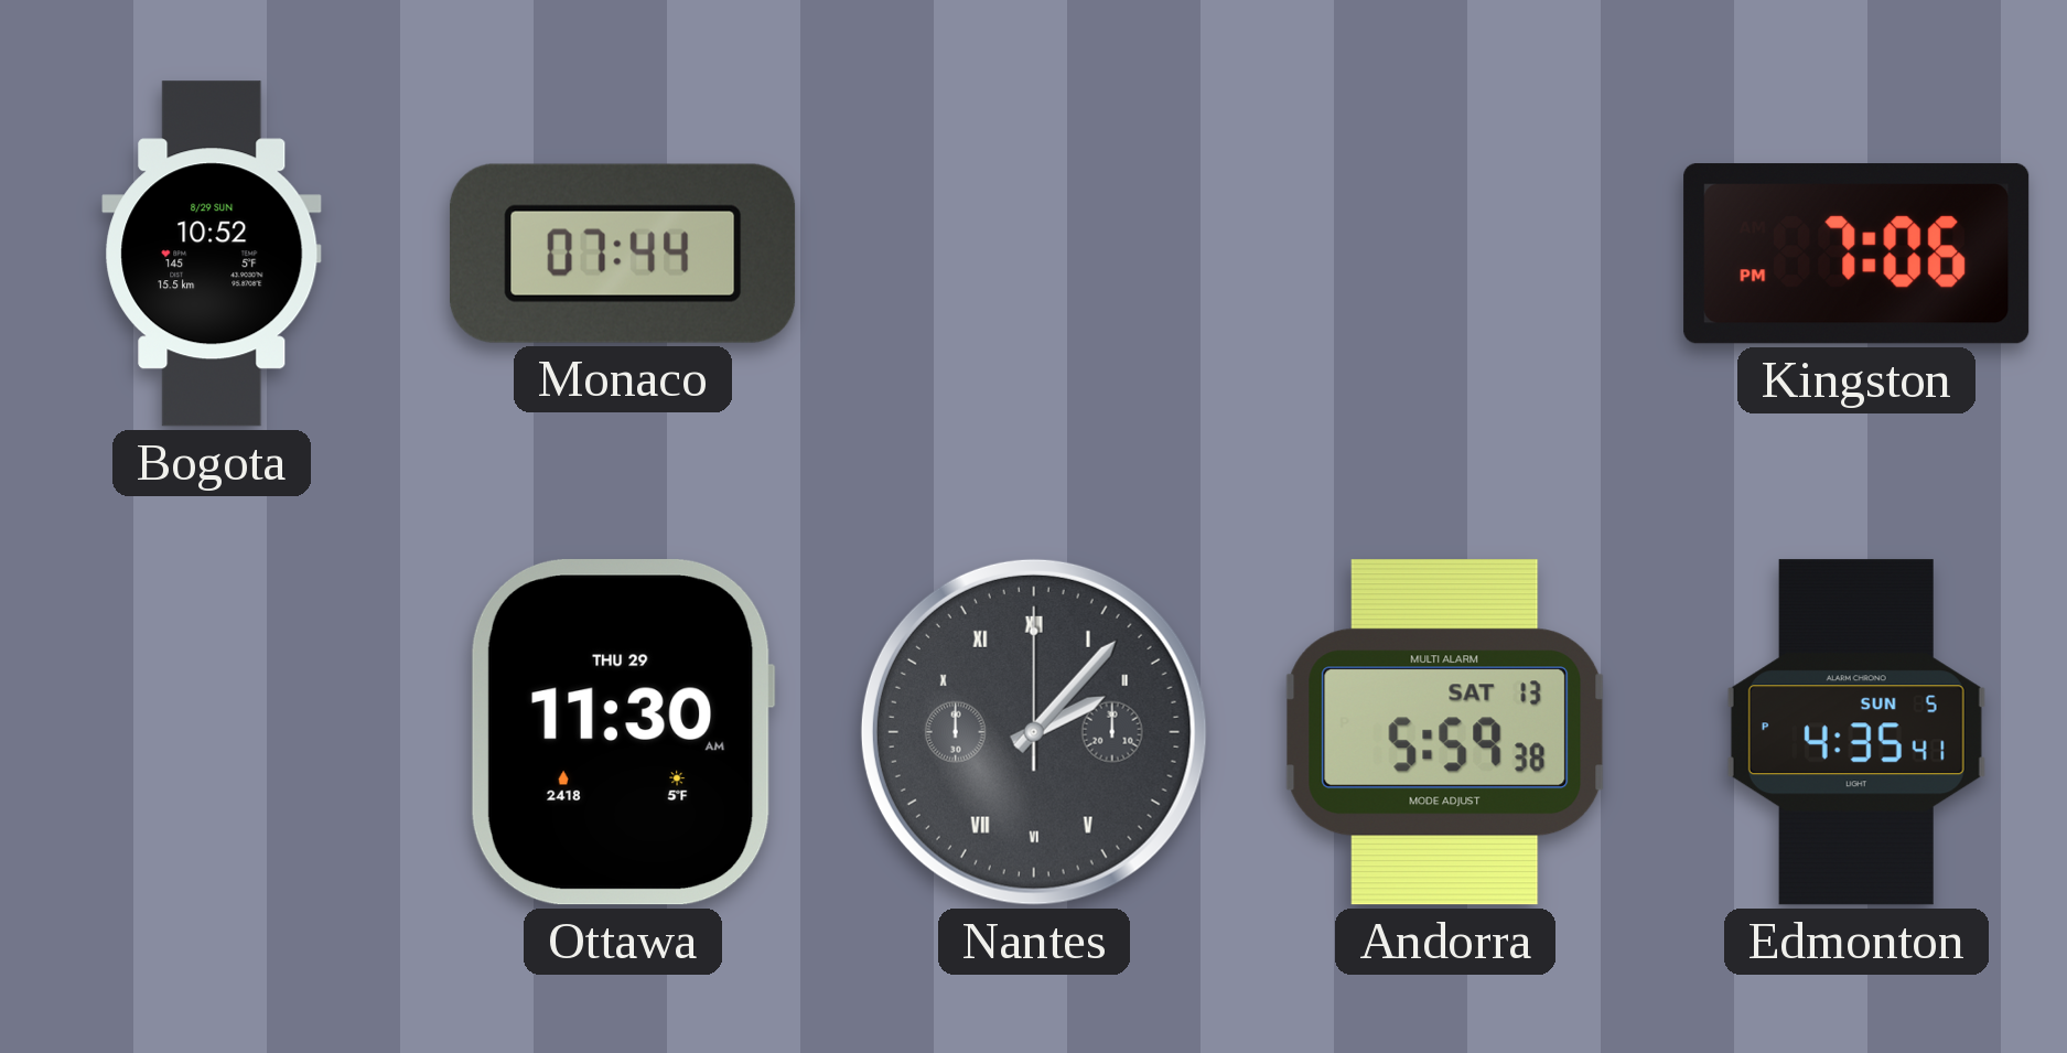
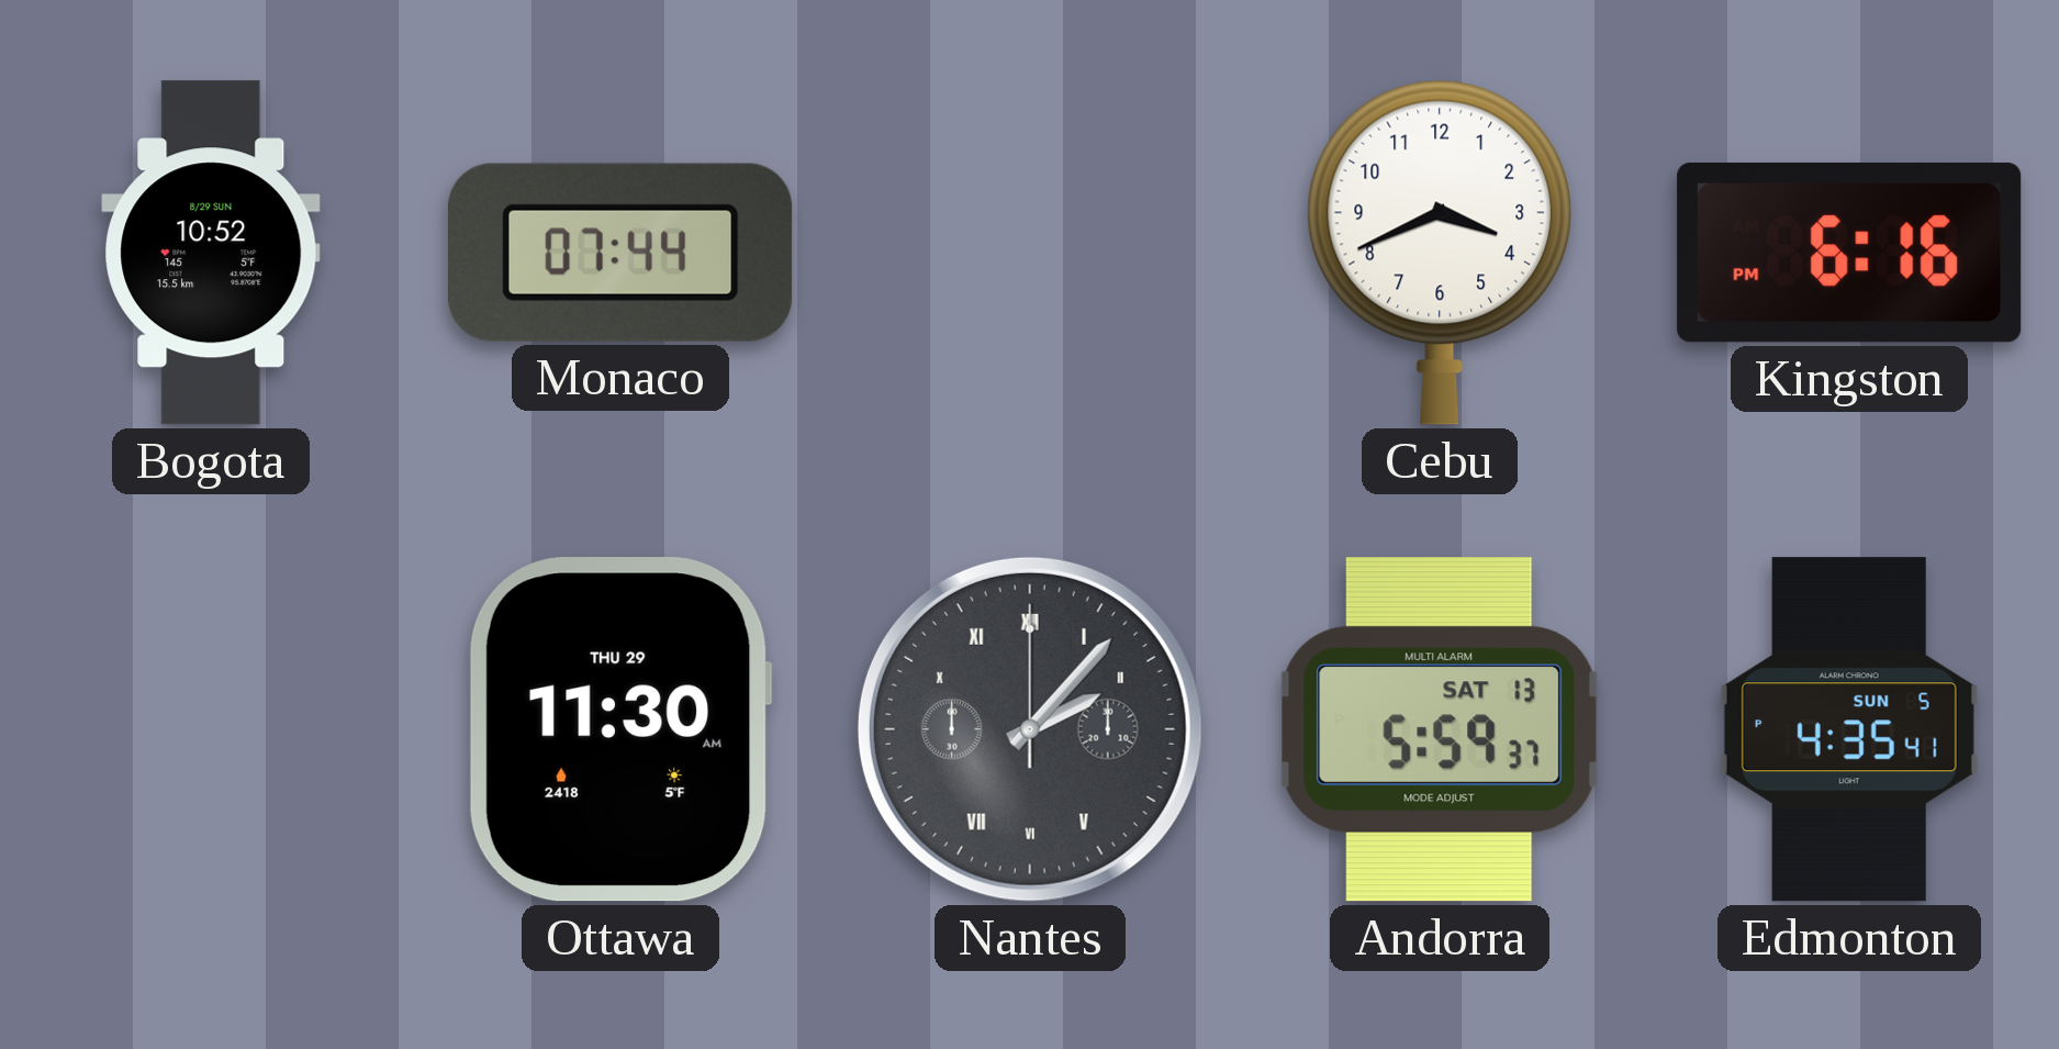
Cebu: none -> 3:41 (1440, 253)
Kingston: 7:06 -> 6:16 (1849, 253)
Andorra: 5:59:38 -> 5:59:37 (1440, 729)
